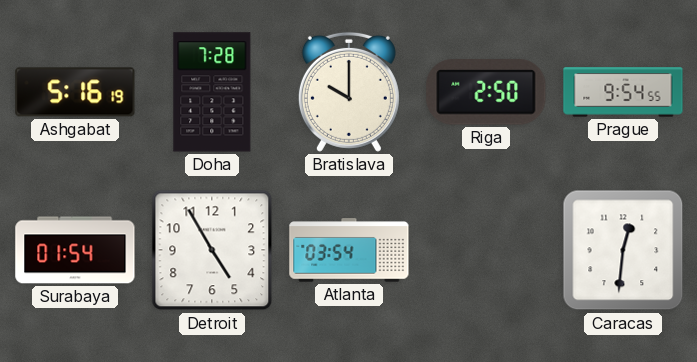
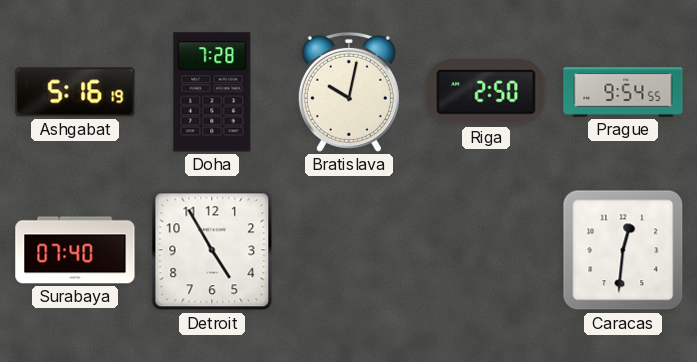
Bratislava: 10:00 -> 10:02 (349, 92)
Surabaya: 01:54 -> 07:40 (75, 250)
Atlanta: 03:54 -> none (349, 250)
